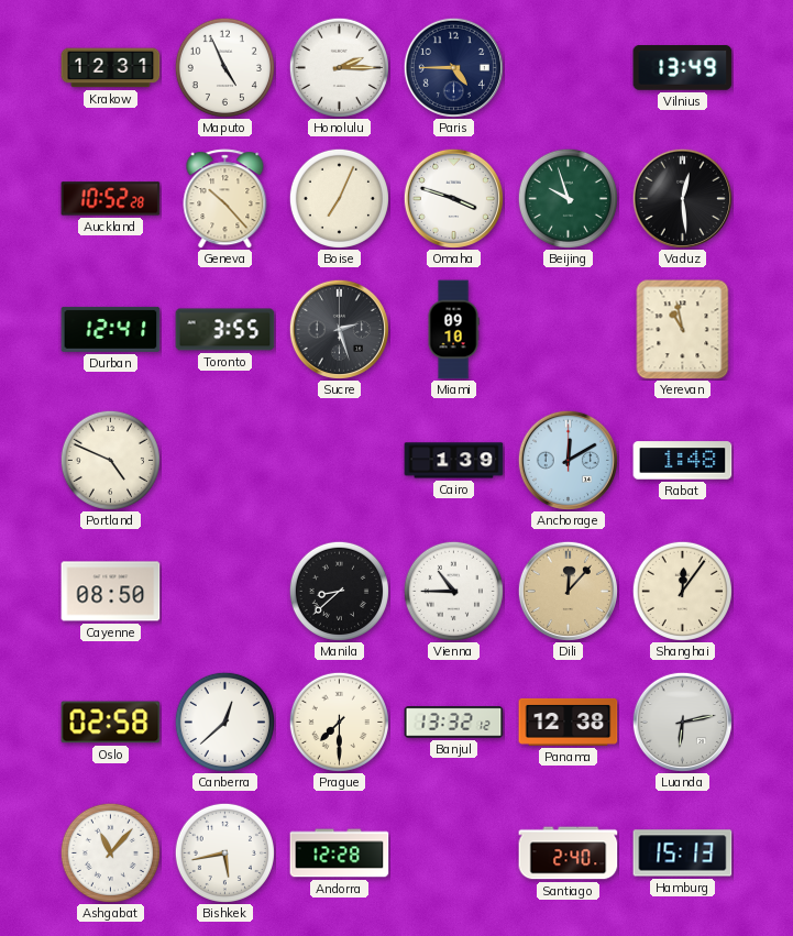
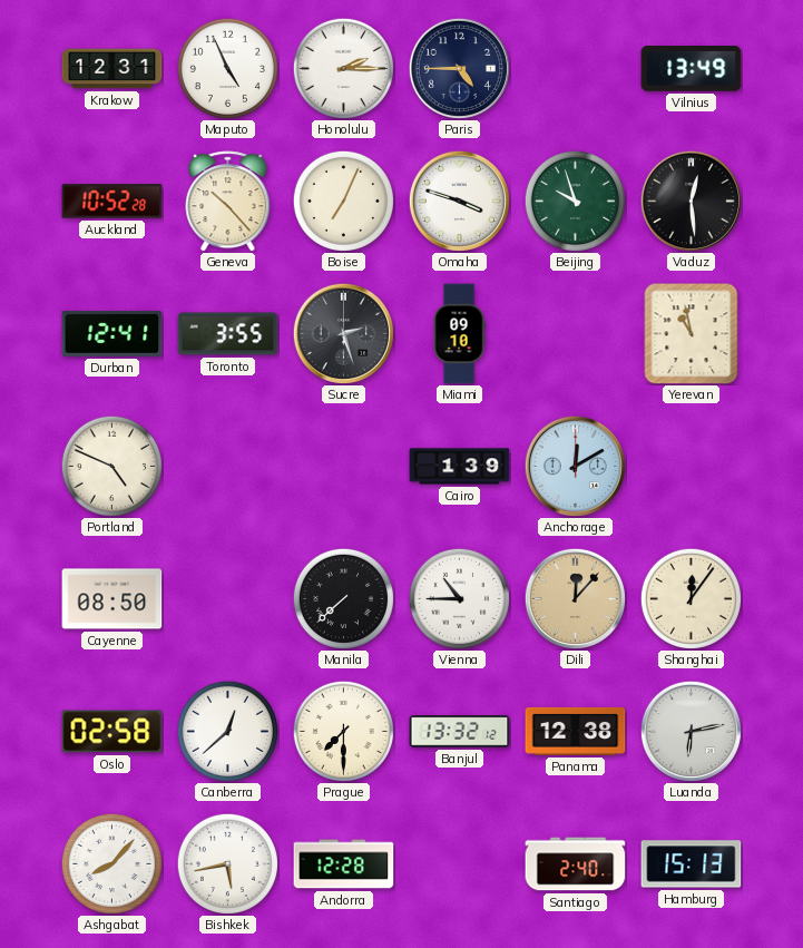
Rabat: 1:48 -> none (683, 461)
Manila: 8:38 -> 7:38 (343, 598)
Ashgabat: 11:07 -> 8:07 (111, 863)
